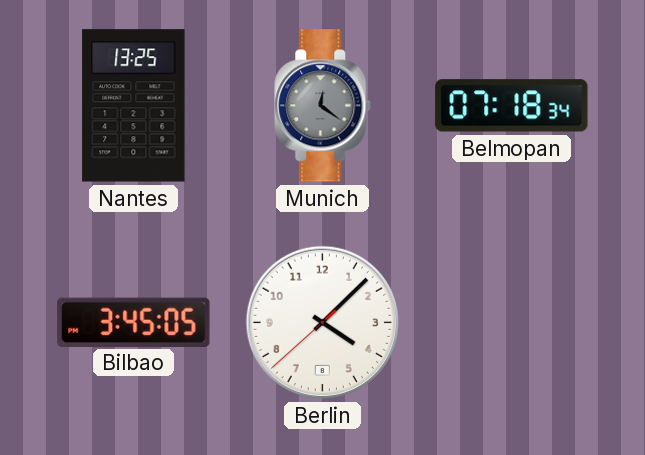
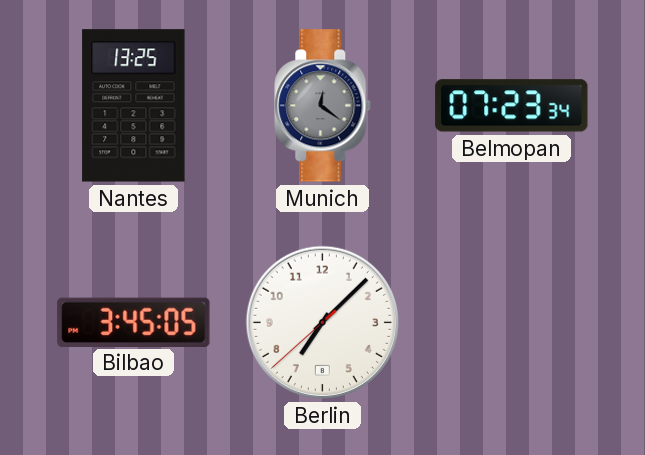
Belmopan: 07:18 -> 07:23 (512, 106)
Berlin: 4:07 -> 7:07 (322, 322)
